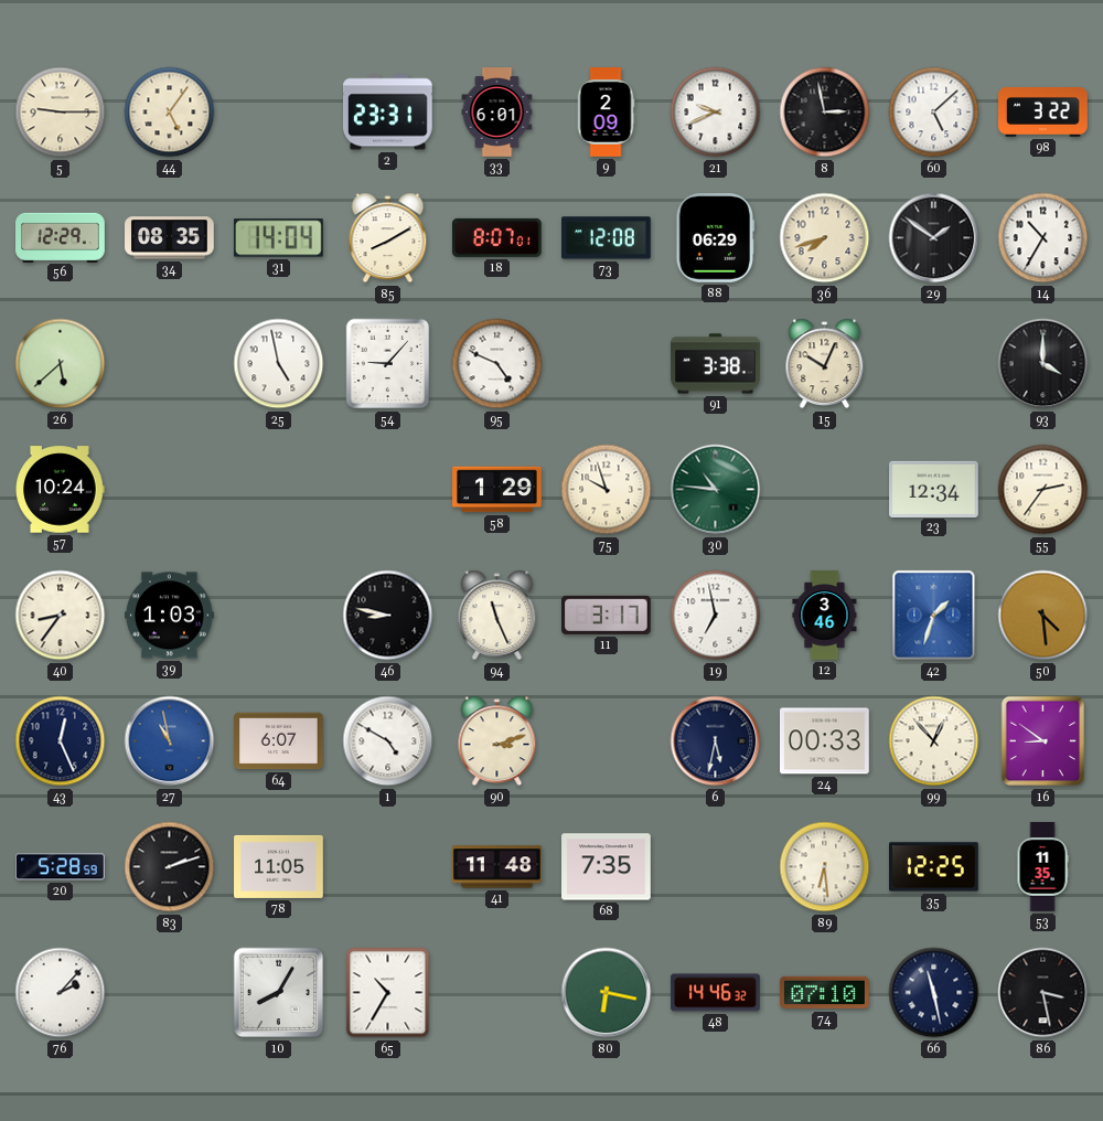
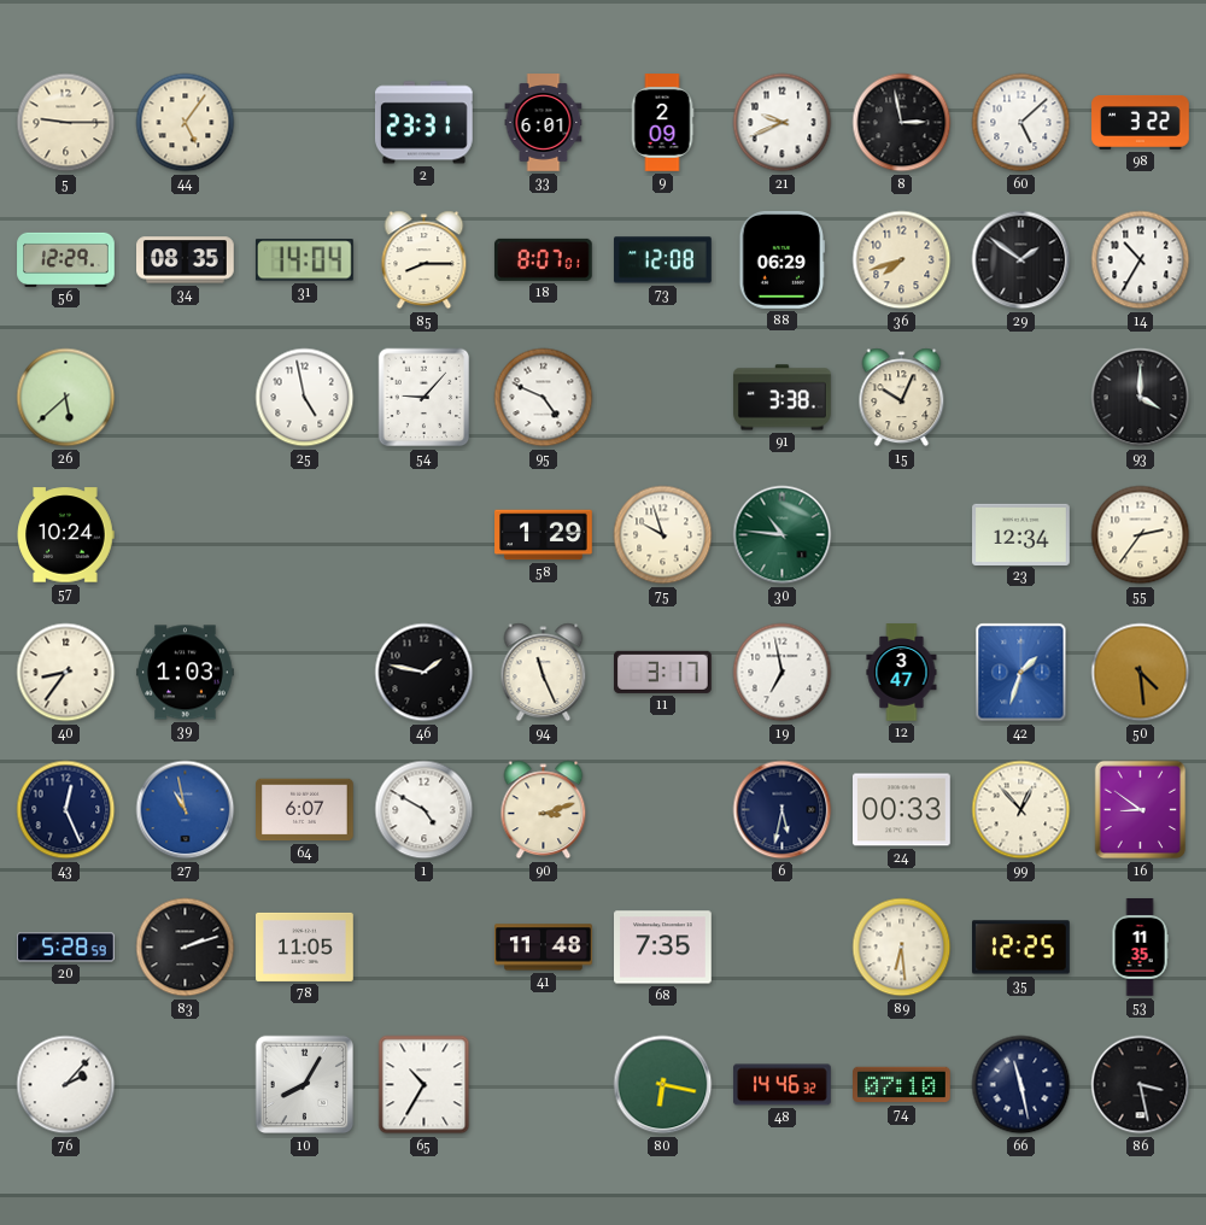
85: 8:10 -> 8:15 (425, 260)
46: 8:47 -> 1:47 (425, 673)
12: 3:46 -> 3:47 (902, 673)
